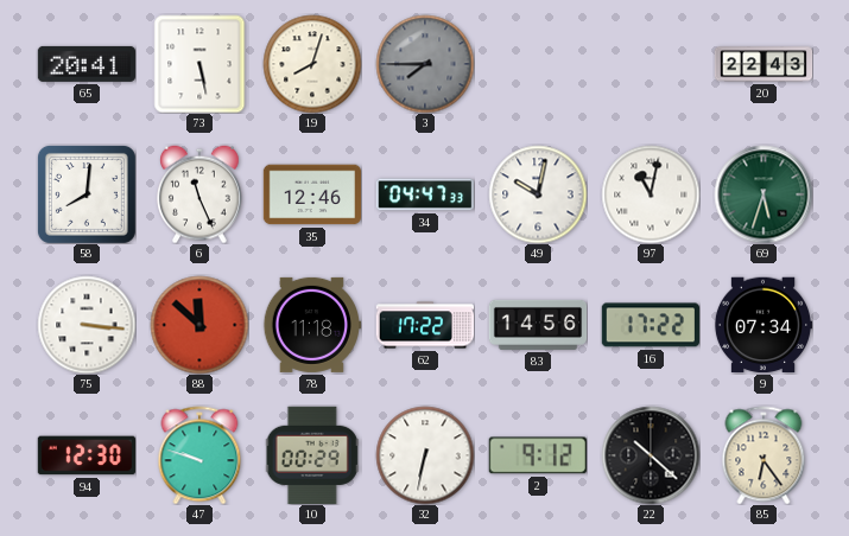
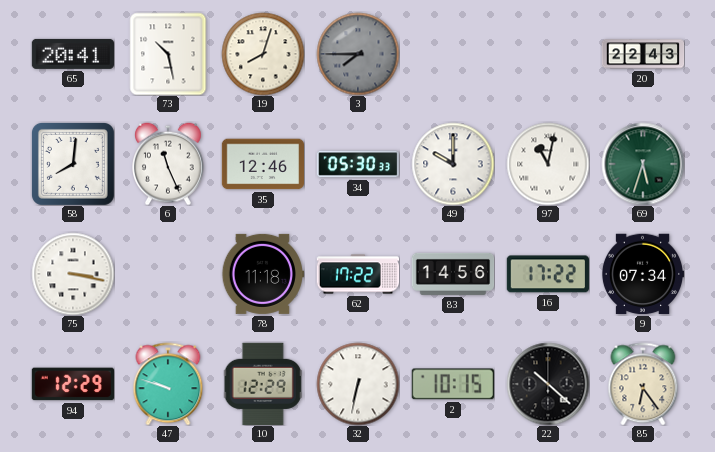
73: 5:28 -> 10:28 (168, 54)
34: 04:47 -> 05:30 (357, 164)
49: 10:02 -> 10:00 (453, 164)
75: 3:16 -> 3:17 (73, 274)
88: 11:52 -> none (199, 325)
94: 12:30 -> 12:29 (72, 384)
10: 00:29 -> 12:29 (263, 383)
2: 9:12 -> 10:15 (453, 384)
